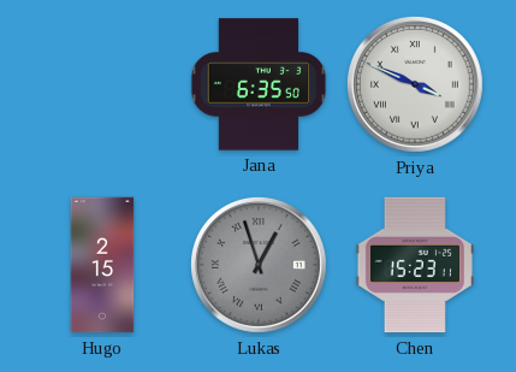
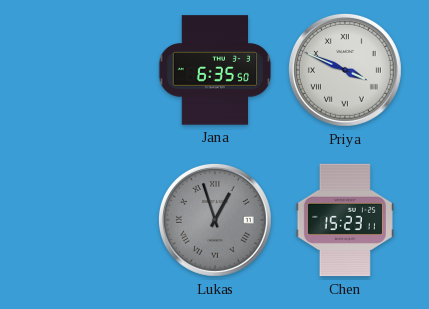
Hugo: 2:15 -> none (102, 265)
